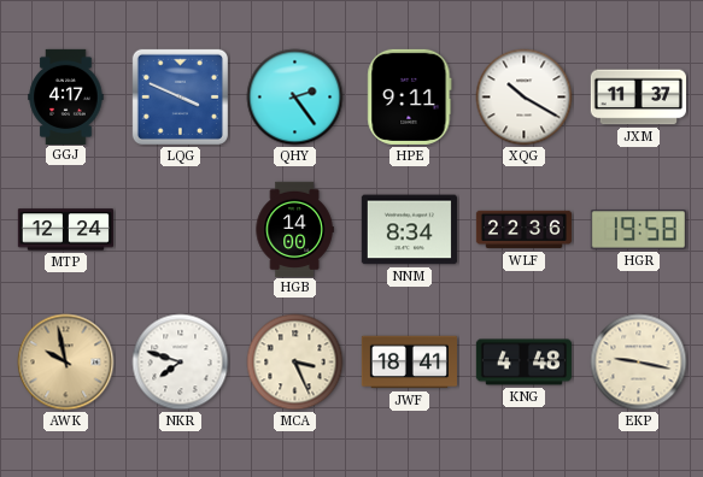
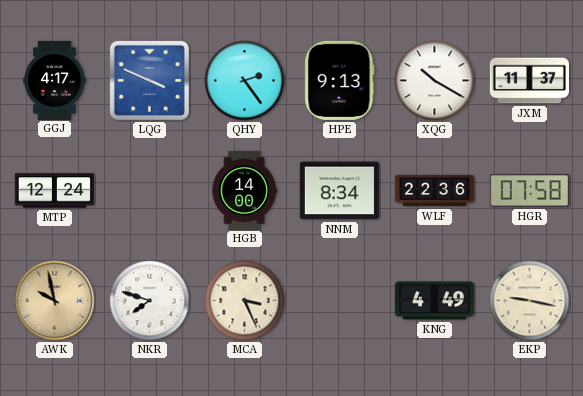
HPE: 9:11 -> 9:13 (340, 80)
HGR: 19:58 -> 07:58 (529, 191)
JWF: 18:41 -> none (409, 363)
KNG: 4:48 -> 4:49 (434, 301)
